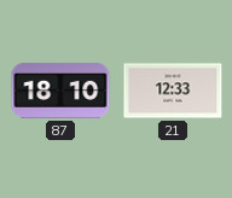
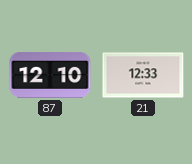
87: 18:10 -> 12:10 (50, 75)
